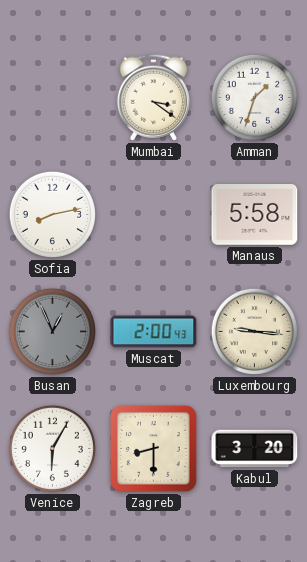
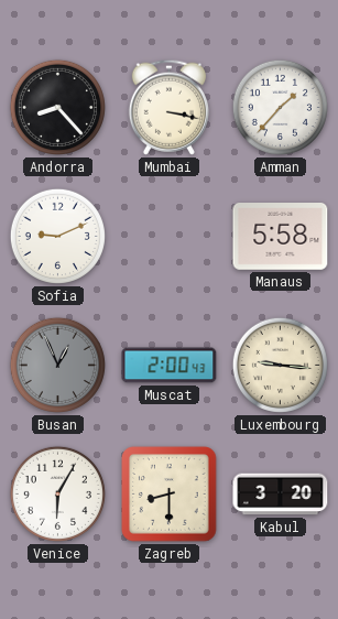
Andorra: none -> 8:23 (57, 107)
Mumbai: 3:21 -> 3:17 (168, 107)
Amman: 1:33 -> 1:37 (280, 107)
Sofia: 8:13 -> 9:11 (57, 236)
